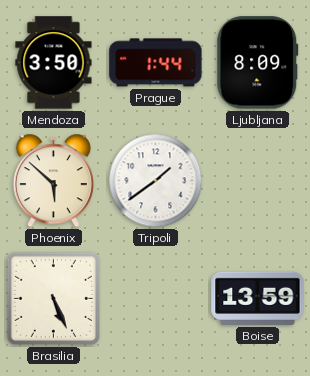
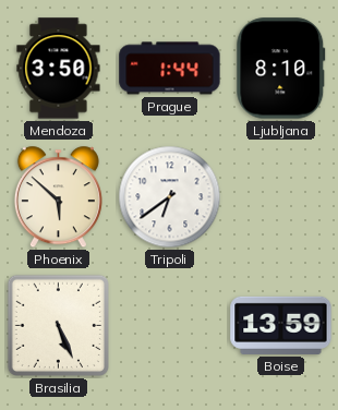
Ljubljana: 8:09 -> 8:10 (281, 69)
Tripoli: 1:39 -> 6:39 (170, 197)
